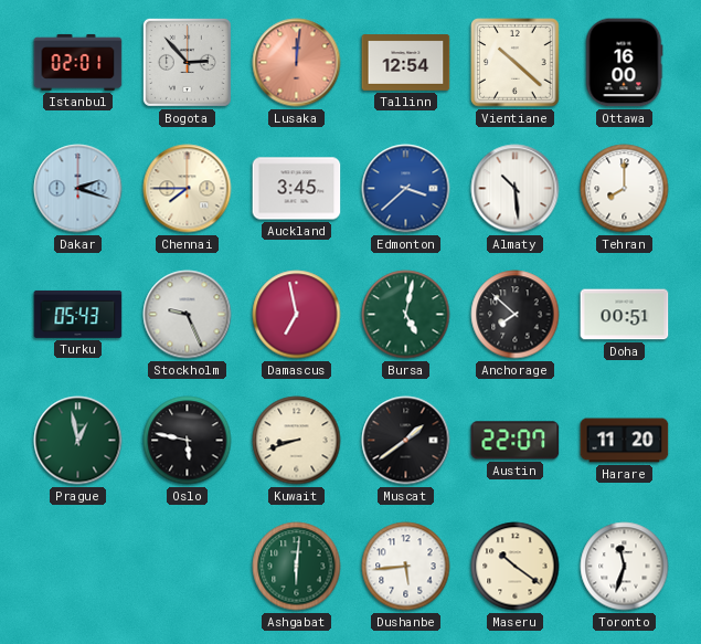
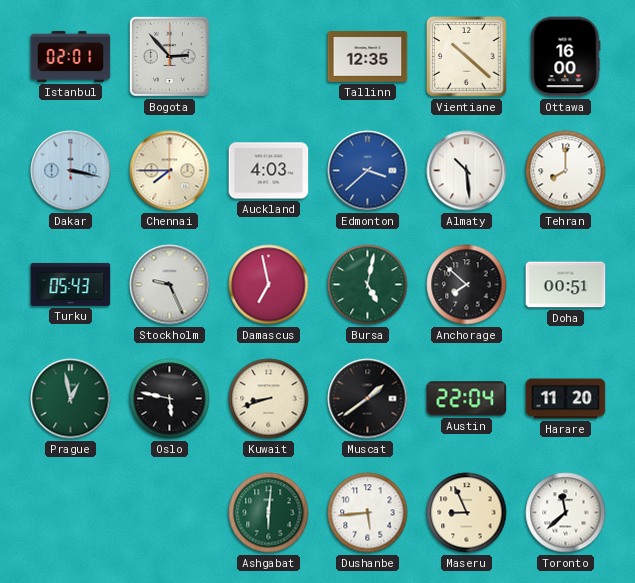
Lusaka: 12:01 -> none (297, 63)
Tallinn: 12:54 -> 12:35 (368, 57)
Dakar: 2:18 -> 3:17 (71, 171)
Auckland: 3:45 -> 4:03 (269, 171)
Austin: 22:07 -> 22:04 (467, 399)
Maseru: 10:21 -> 8:56 (467, 513)
Toronto: 11:33 -> 11:38 (566, 513)
